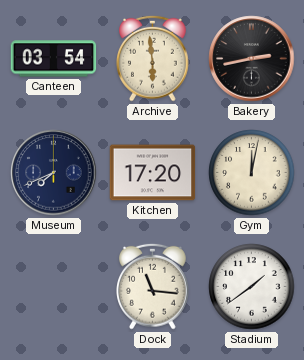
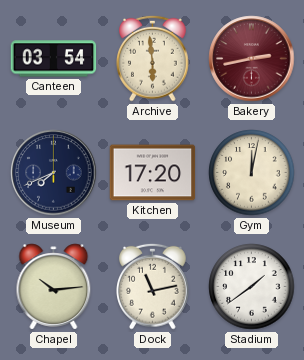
Bakery dial: black -> burgundy (252, 59)
Chapel: none -> 10:14 (54, 287)
Dock: 11:16 -> 11:13 (153, 286)
